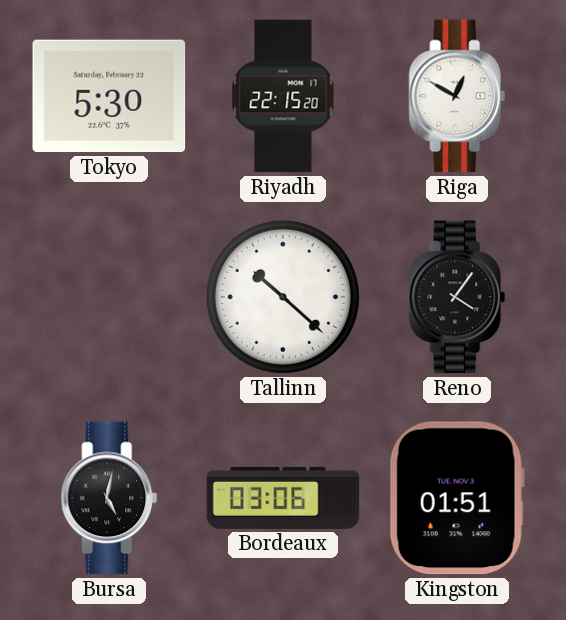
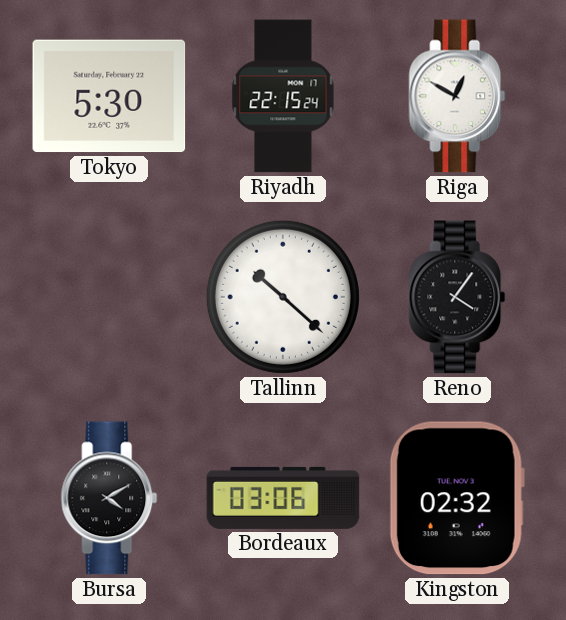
Riyadh: 22:15:20 -> 22:15:24 (283, 96)
Bursa: 5:02 -> 4:10 (109, 498)
Kingston: 01:51 -> 02:32 (457, 498)
